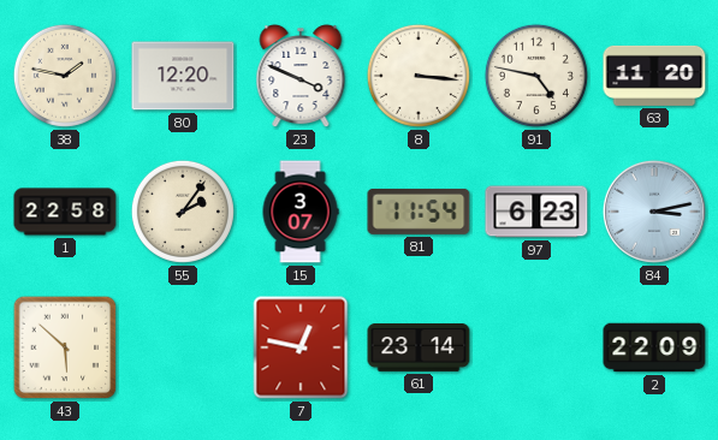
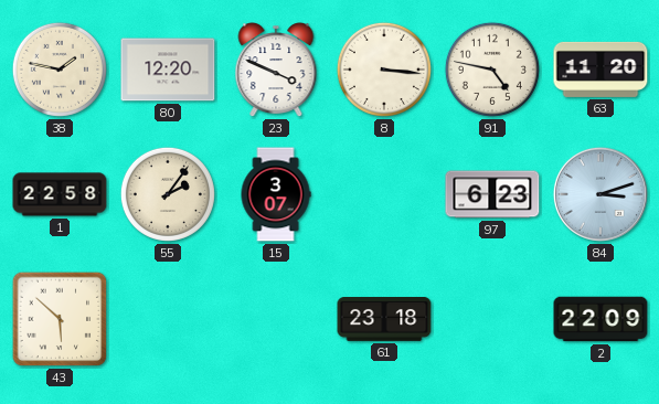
81: 11:54 -> none (419, 212)
84: 3:13 -> 3:12 (600, 194)
7: 12:47 -> none (301, 347)
61: 23:14 -> 23:18 (384, 320)
